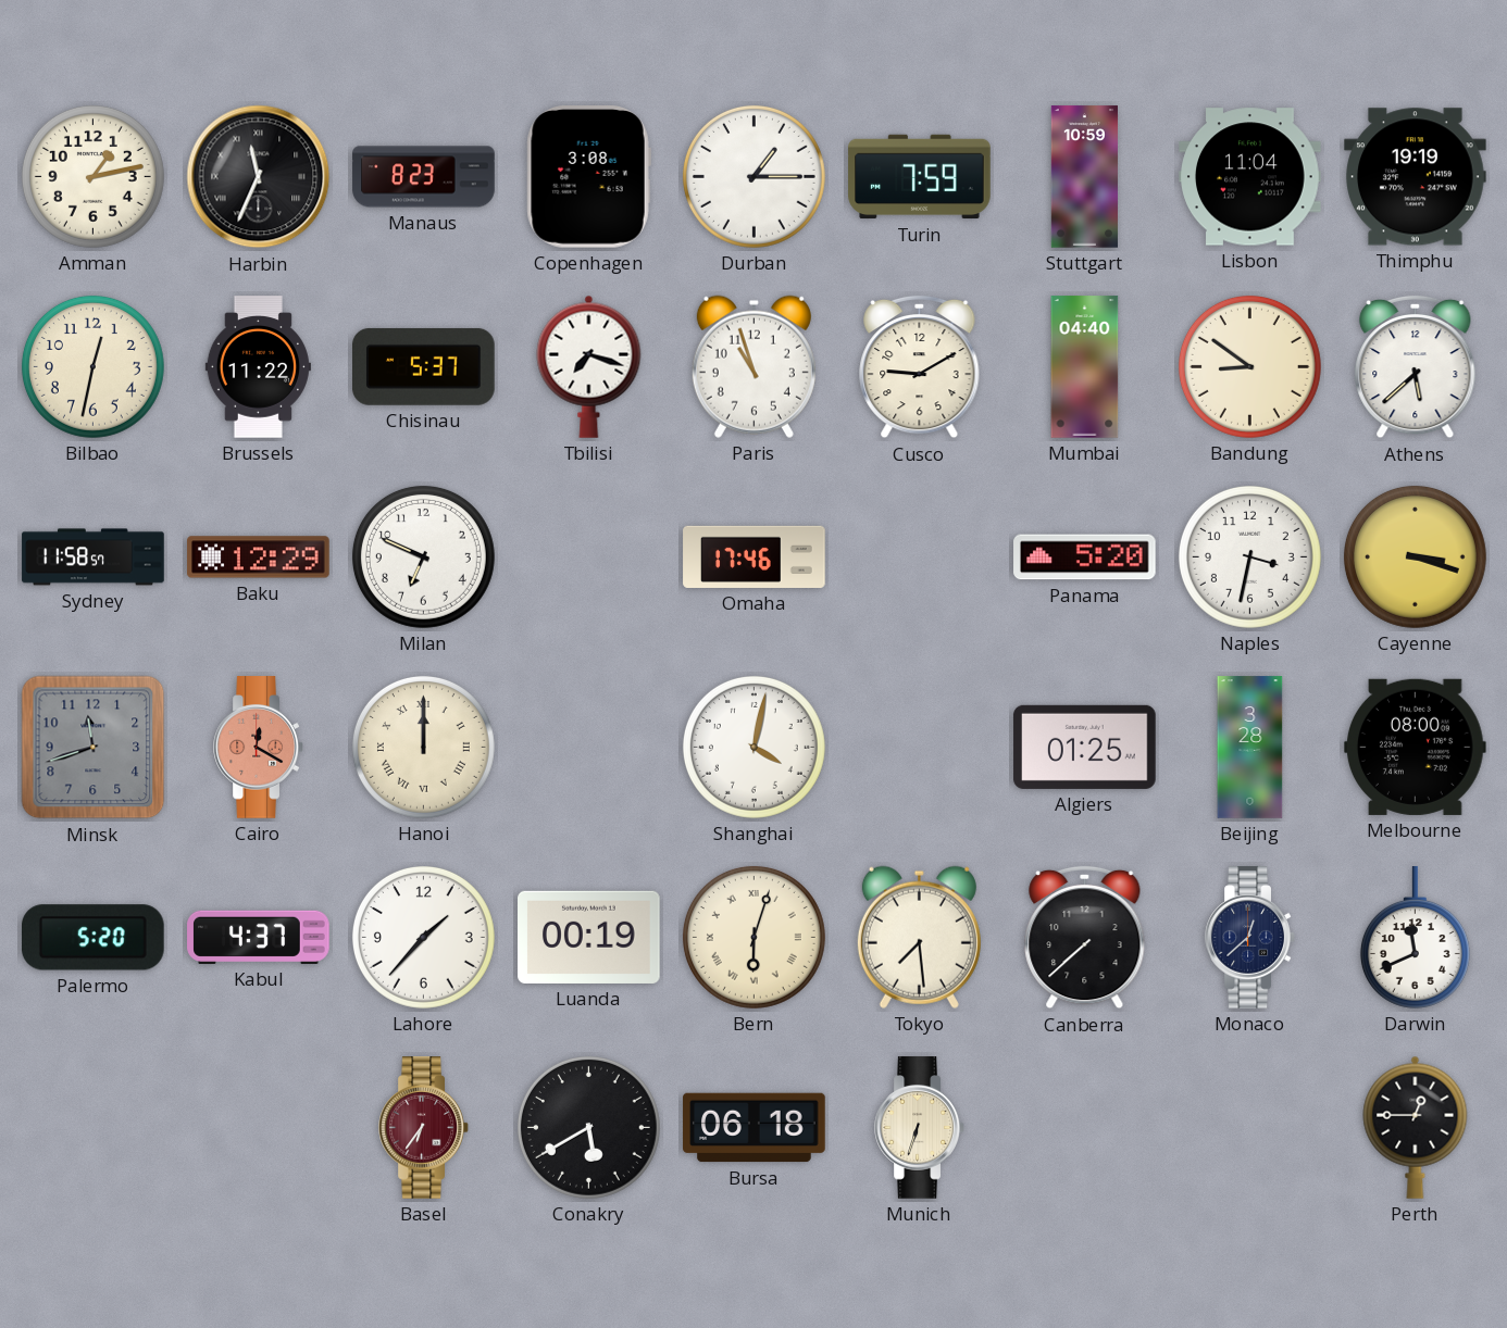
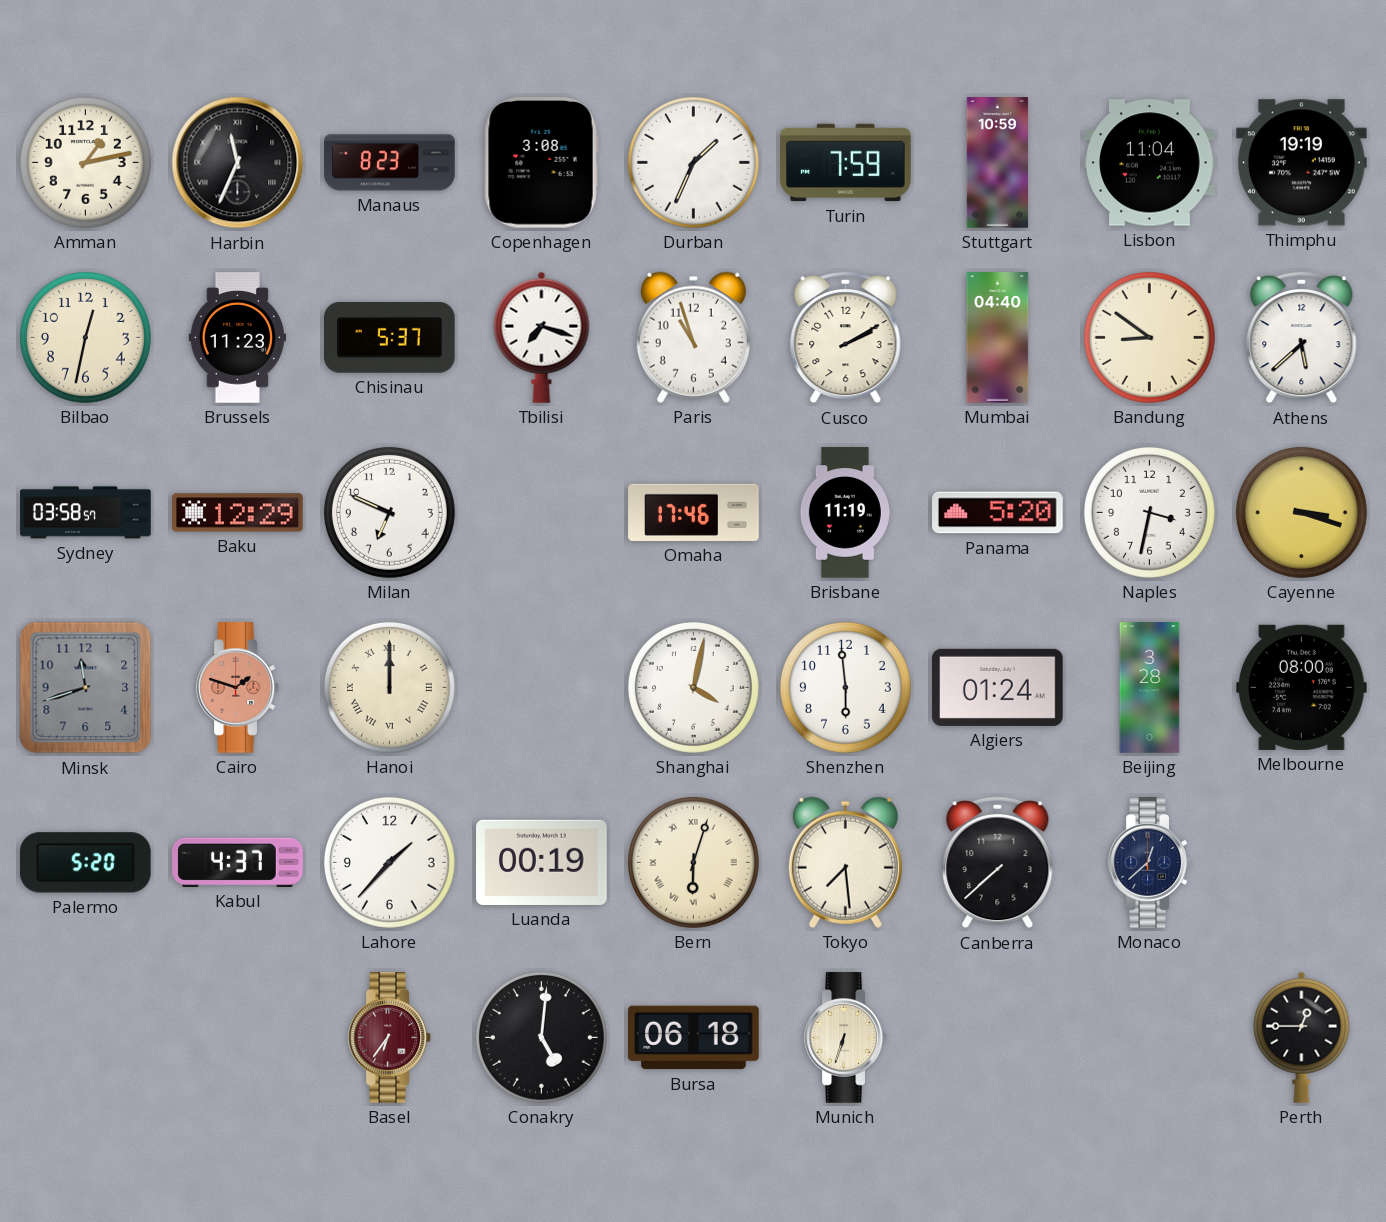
Durban: 1:15 -> 1:34 (693, 162)
Brussels: 11:22 -> 11:23 (237, 338)
Cusco: 9:10 -> 2:10 (846, 338)
Sydney: 11:58 -> 03:58 (86, 513)
Brisbane: none -> 11:19 (845, 513)
Cairo: 12:20 -> 1:48 (238, 688)
Shenzhen: none -> 5:59 (845, 687)
Algiers: 01:25 -> 01:24 (998, 687)
Darwin: 11:41 -> none (1415, 938)
Conakry: 5:40 -> 5:01 (541, 1037)
